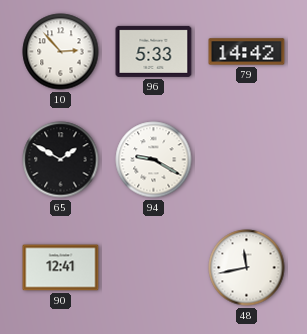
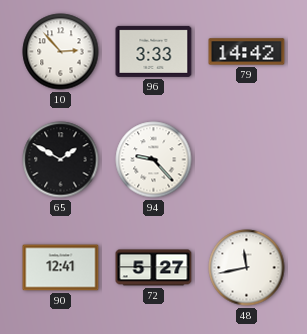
96: 5:33 -> 3:33 (154, 51)
94: 9:20 -> 9:23 (154, 160)
72: none -> 5:27 (154, 268)
